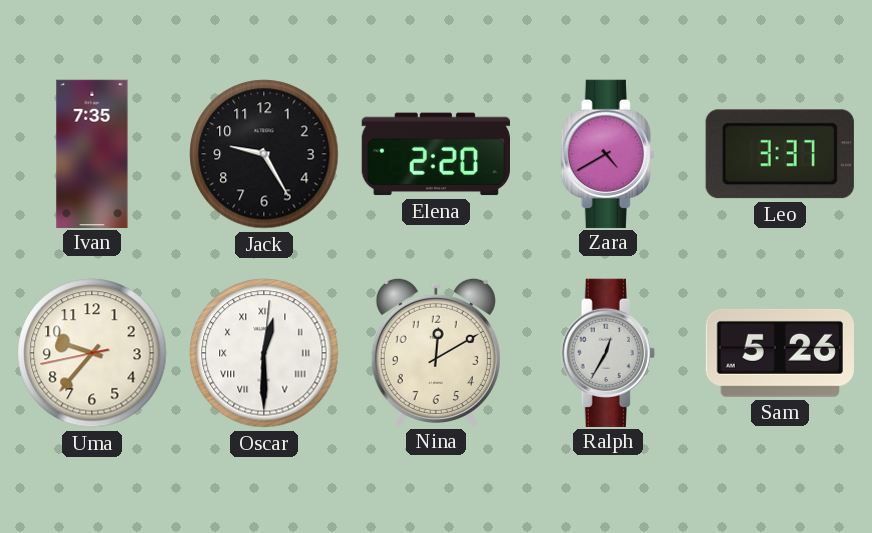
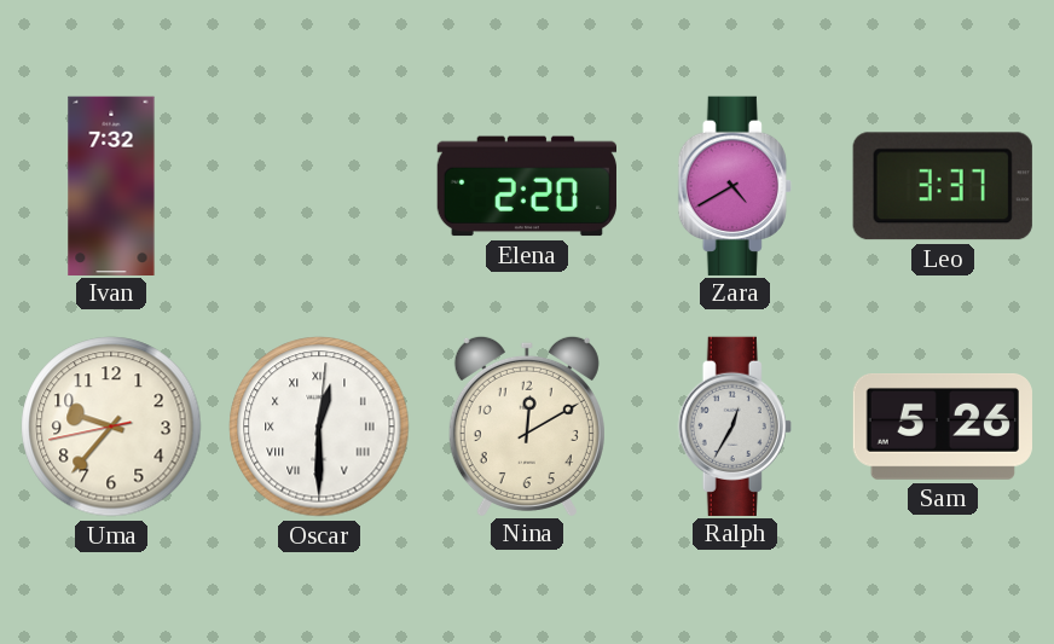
Ivan: 7:35 -> 7:32 (111, 185)
Jack: 9:25 -> none (264, 154)
